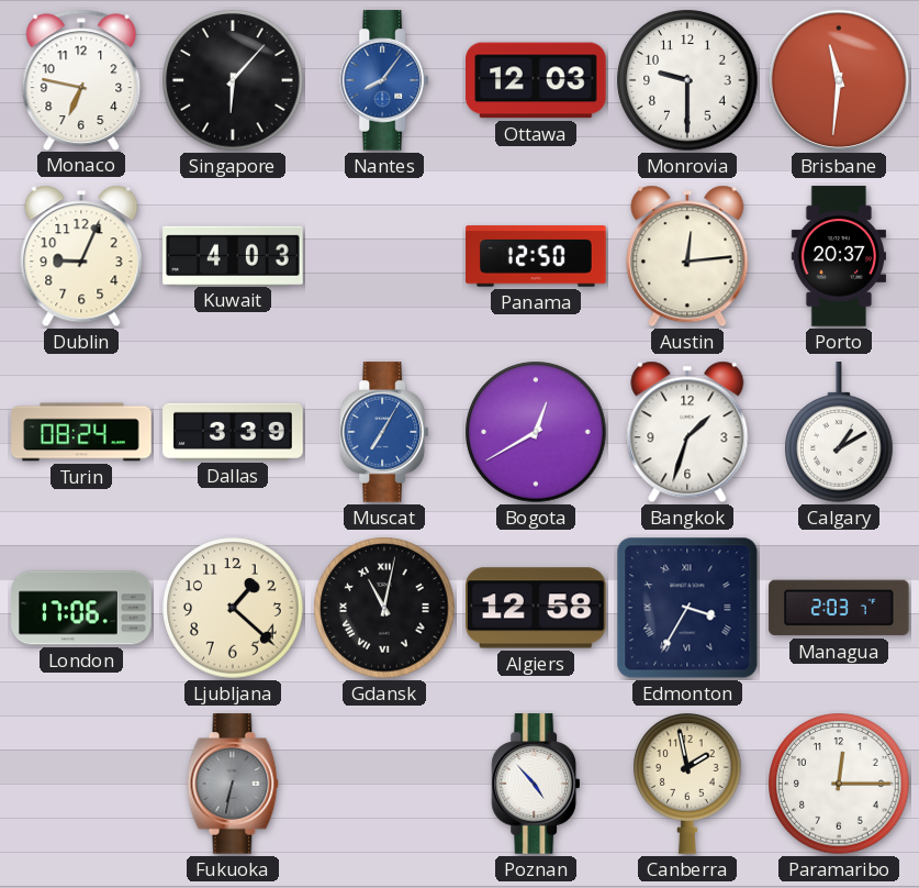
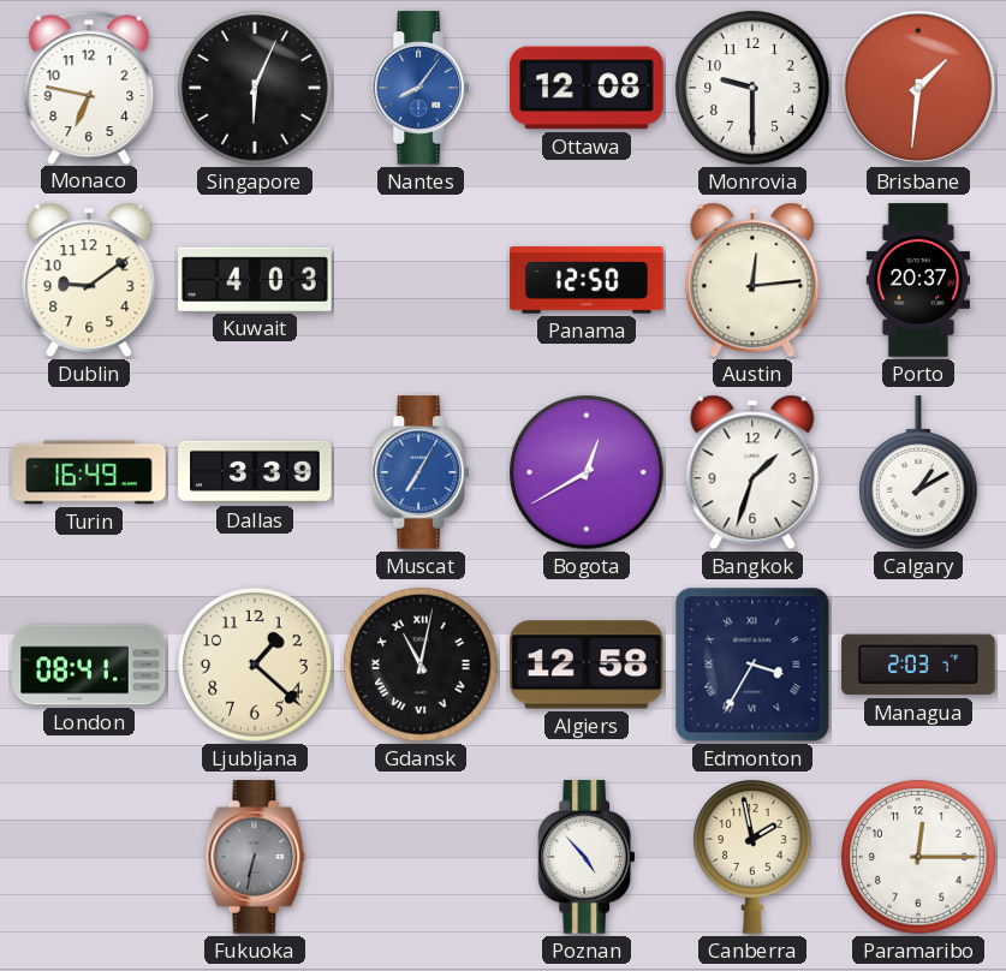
Singapore: 6:07 -> 6:04 (255, 88)
Ottawa: 12:03 -> 12:08 (587, 88)
Brisbane: 11:31 -> 1:31 (918, 88)
Dublin: 9:04 -> 9:09 (89, 280)
Turin: 08:24 -> 16:49 (89, 472)
London: 17:06 -> 08:41 (89, 665)
